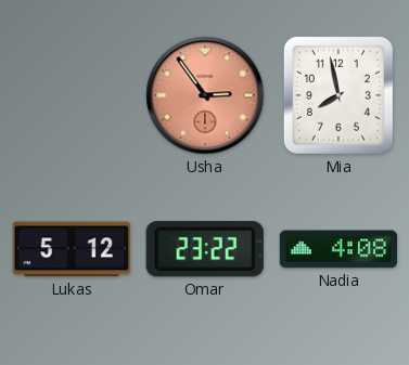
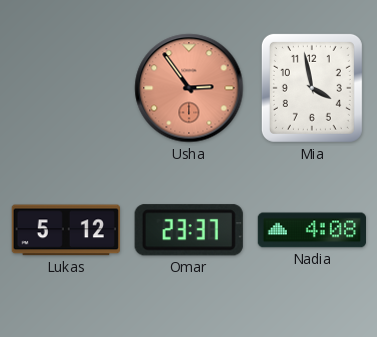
Mia: 7:58 -> 3:58 (312, 88)
Omar: 23:22 -> 23:37 (189, 230)
